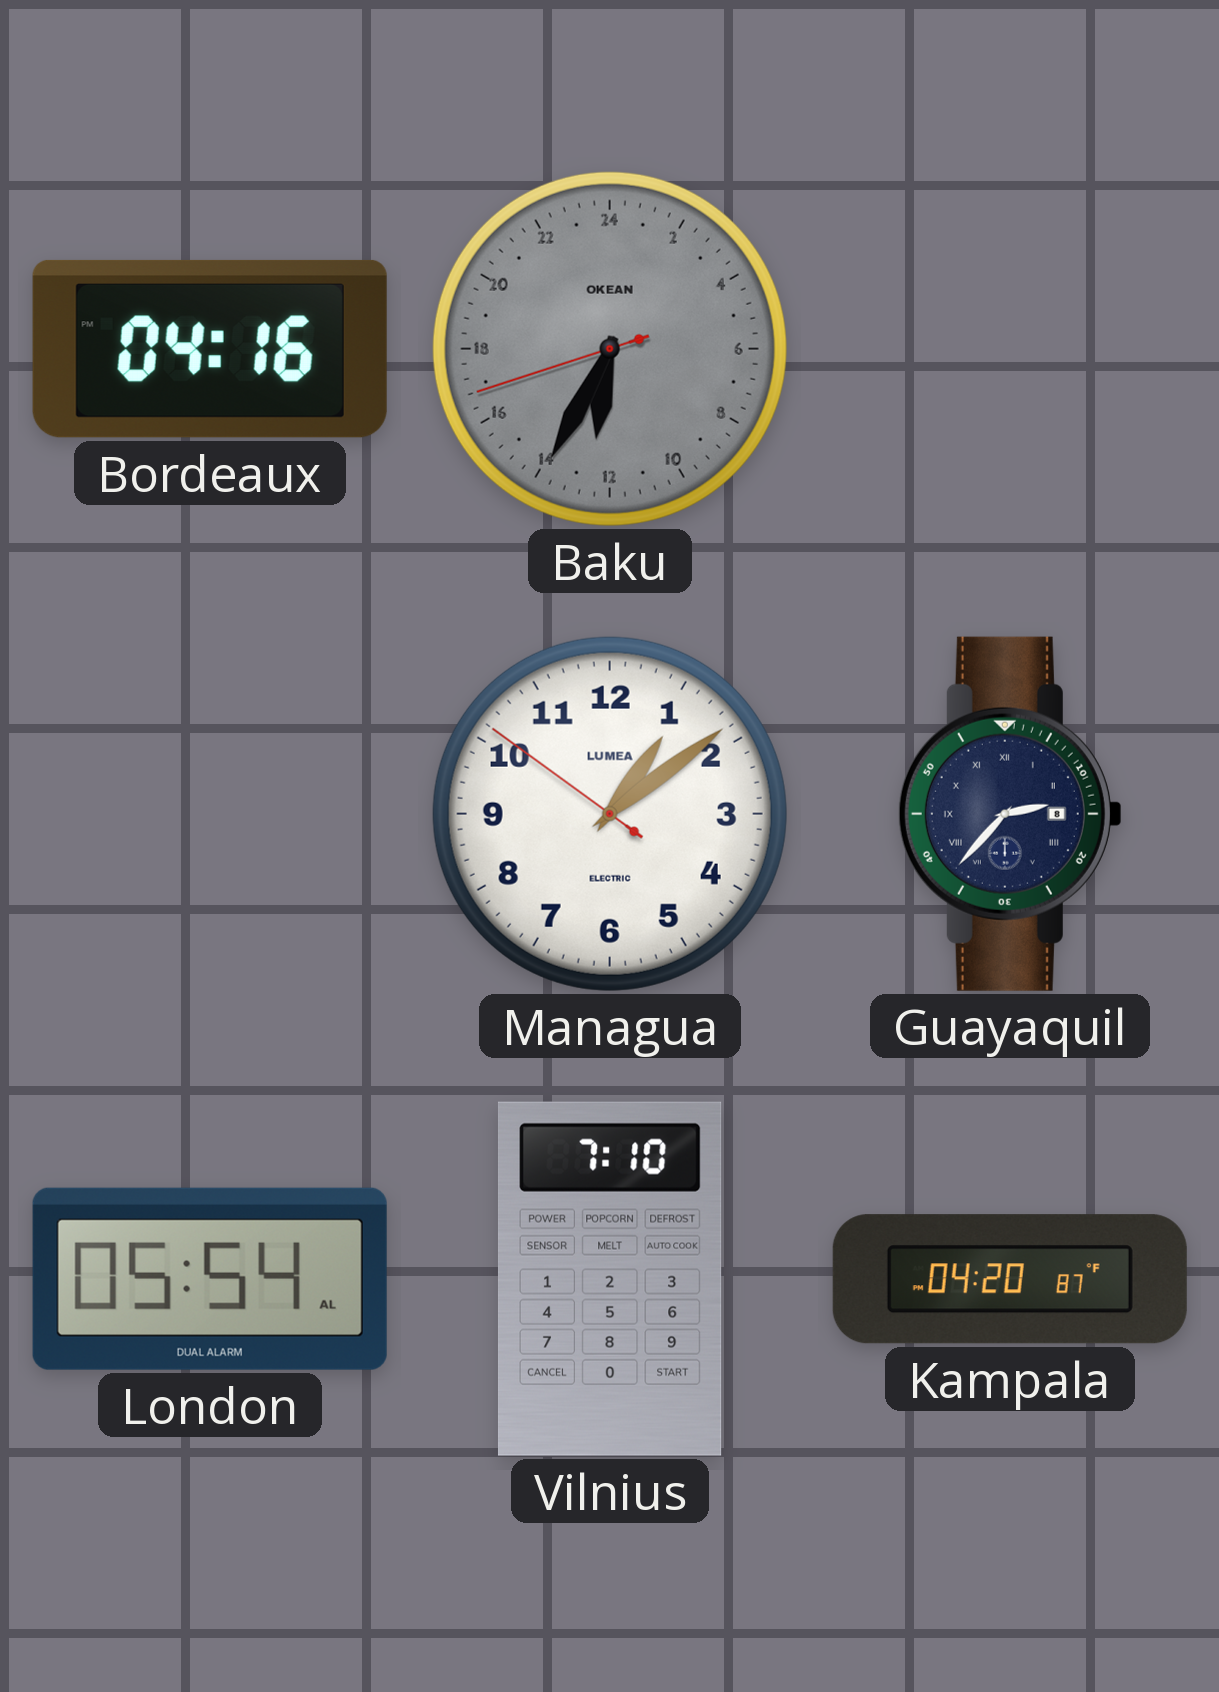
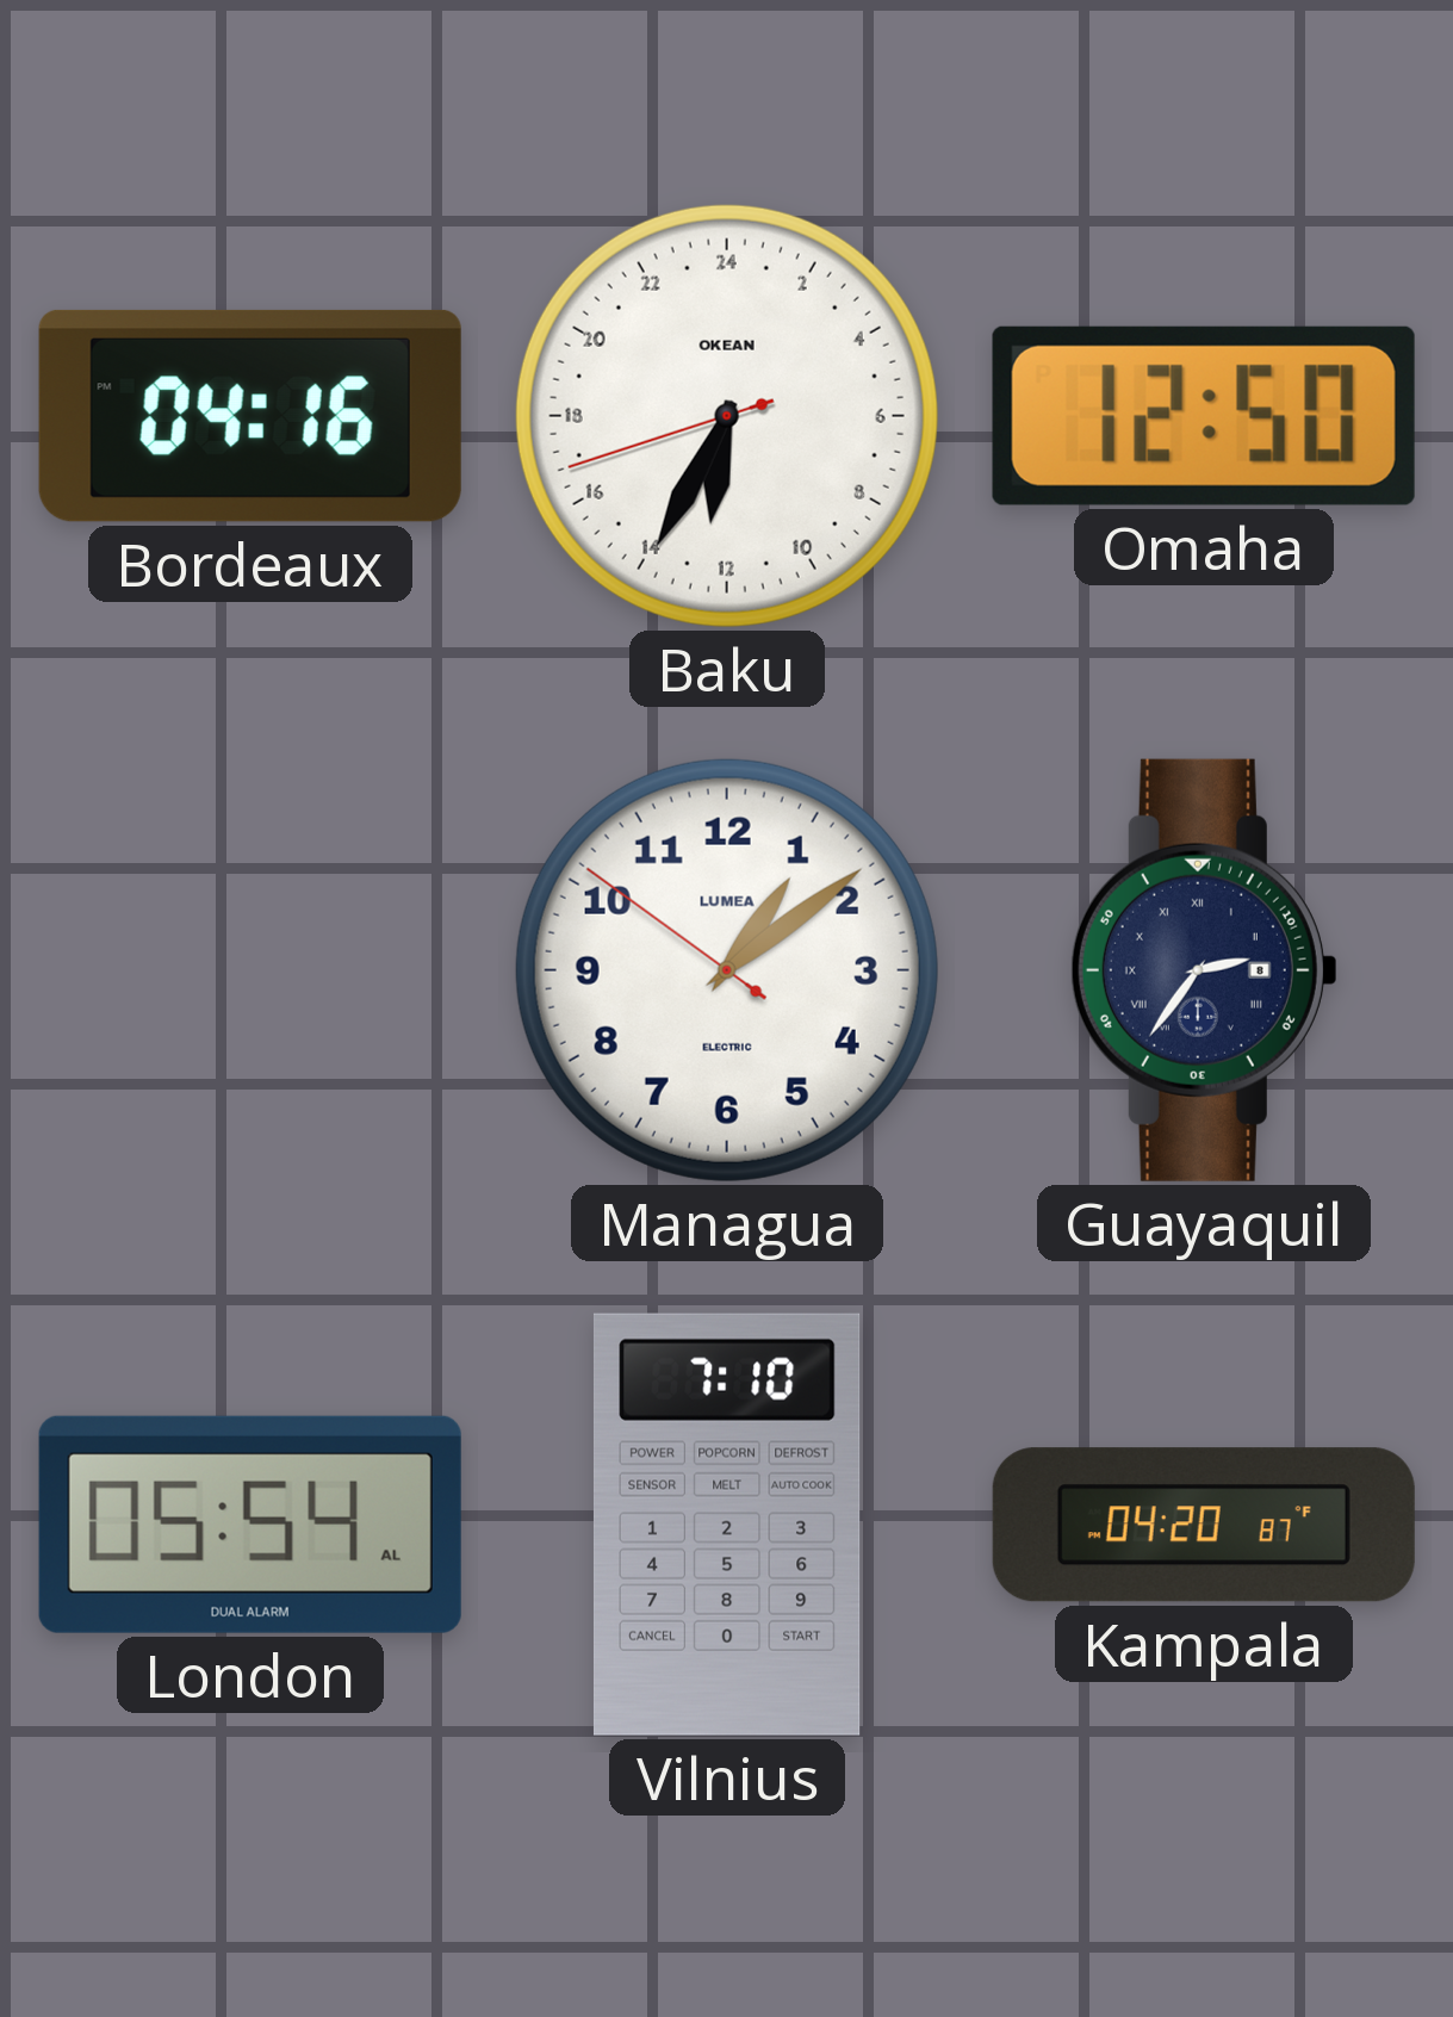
Baku dial: grey -> white (727, 416)
Omaha: none -> 12:50 (1204, 416)
Guayaquil: 2:37 -> 2:36 (1204, 970)
